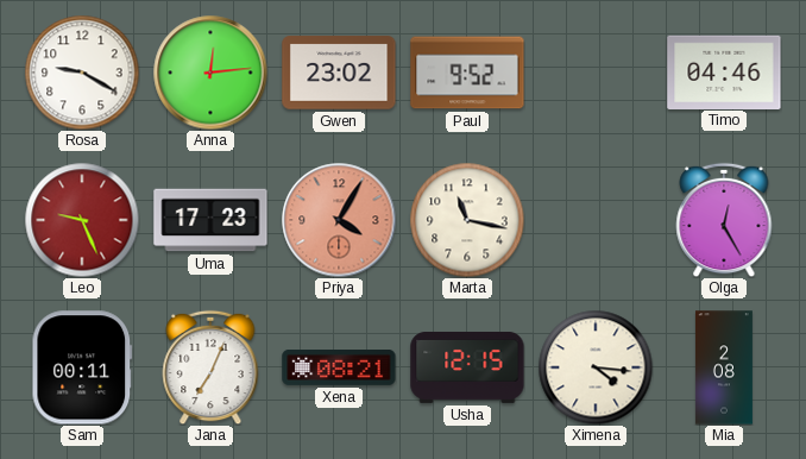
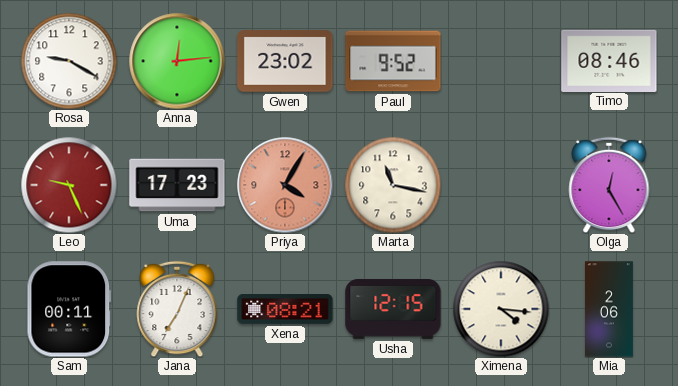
Timo: 04:46 -> 08:46 (609, 60)
Mia: 2:08 -> 2:06 (609, 309)
